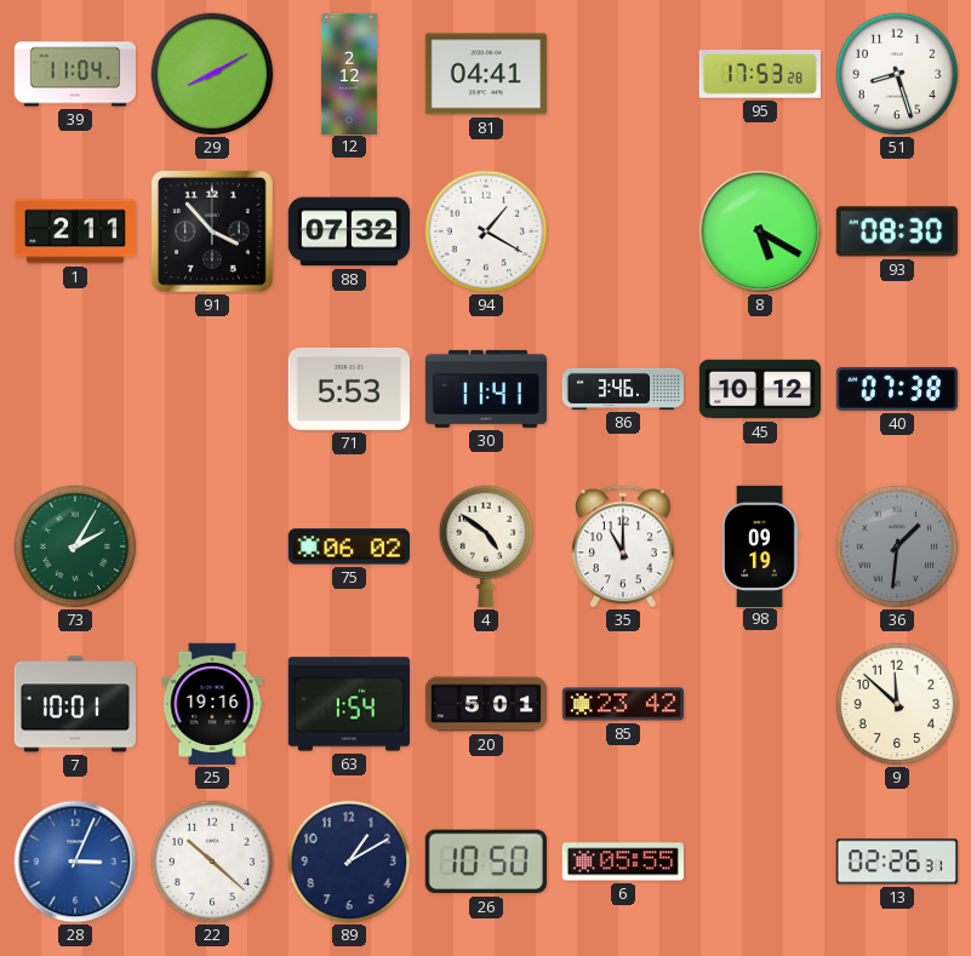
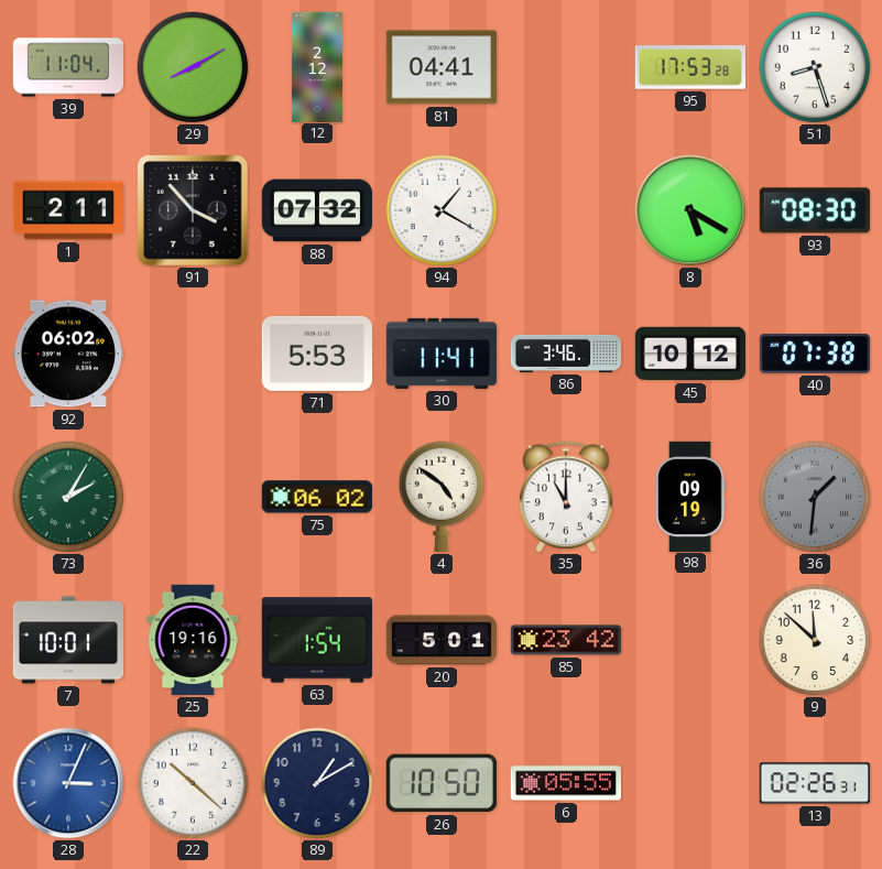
92: none -> 06:02 (68, 354)
